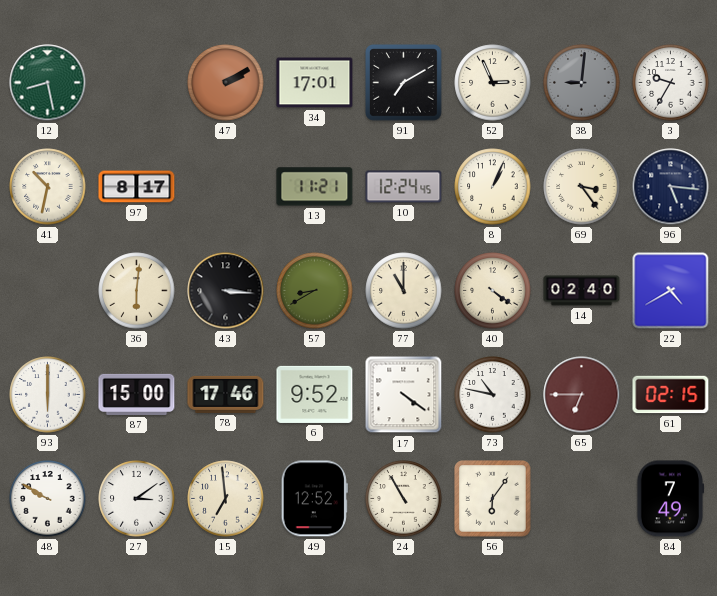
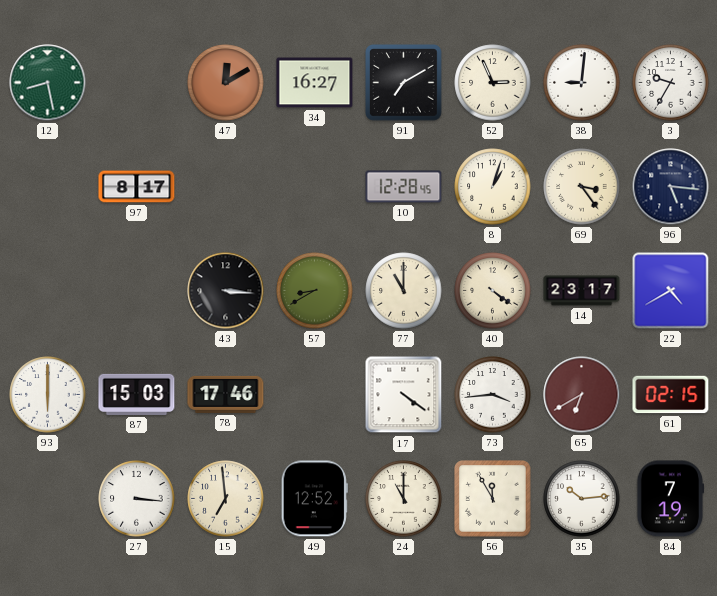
47: 2:10 -> 12:10 (226, 83)
34: 17:01 -> 16:27 (315, 83)
38 dial: grey -> white (582, 83)
41: 10:32 -> none (48, 187)
13: 11:21 -> none (315, 187)
10: 12:24 -> 12:28 (404, 187)
8: 1:04 -> 1:03 (493, 187)
36: 6:01 -> none (137, 291)
14: 02:40 -> 23:17 (582, 291)
87: 15:00 -> 15:03 (137, 394)
6: 9:52 -> none (315, 394)
73: 10:47 -> 3:44 (493, 395)
65: 6:45 -> 6:40 (582, 395)
48: 9:50 -> none (48, 499)
27: 3:09 -> 3:16 (137, 499)
24: 10:55 -> 11:00 (404, 499)
56: 6:06 -> 11:55 (493, 499)
35: none -> 10:14 (582, 499)
84: 7:49 -> 7:19 (670, 499)
